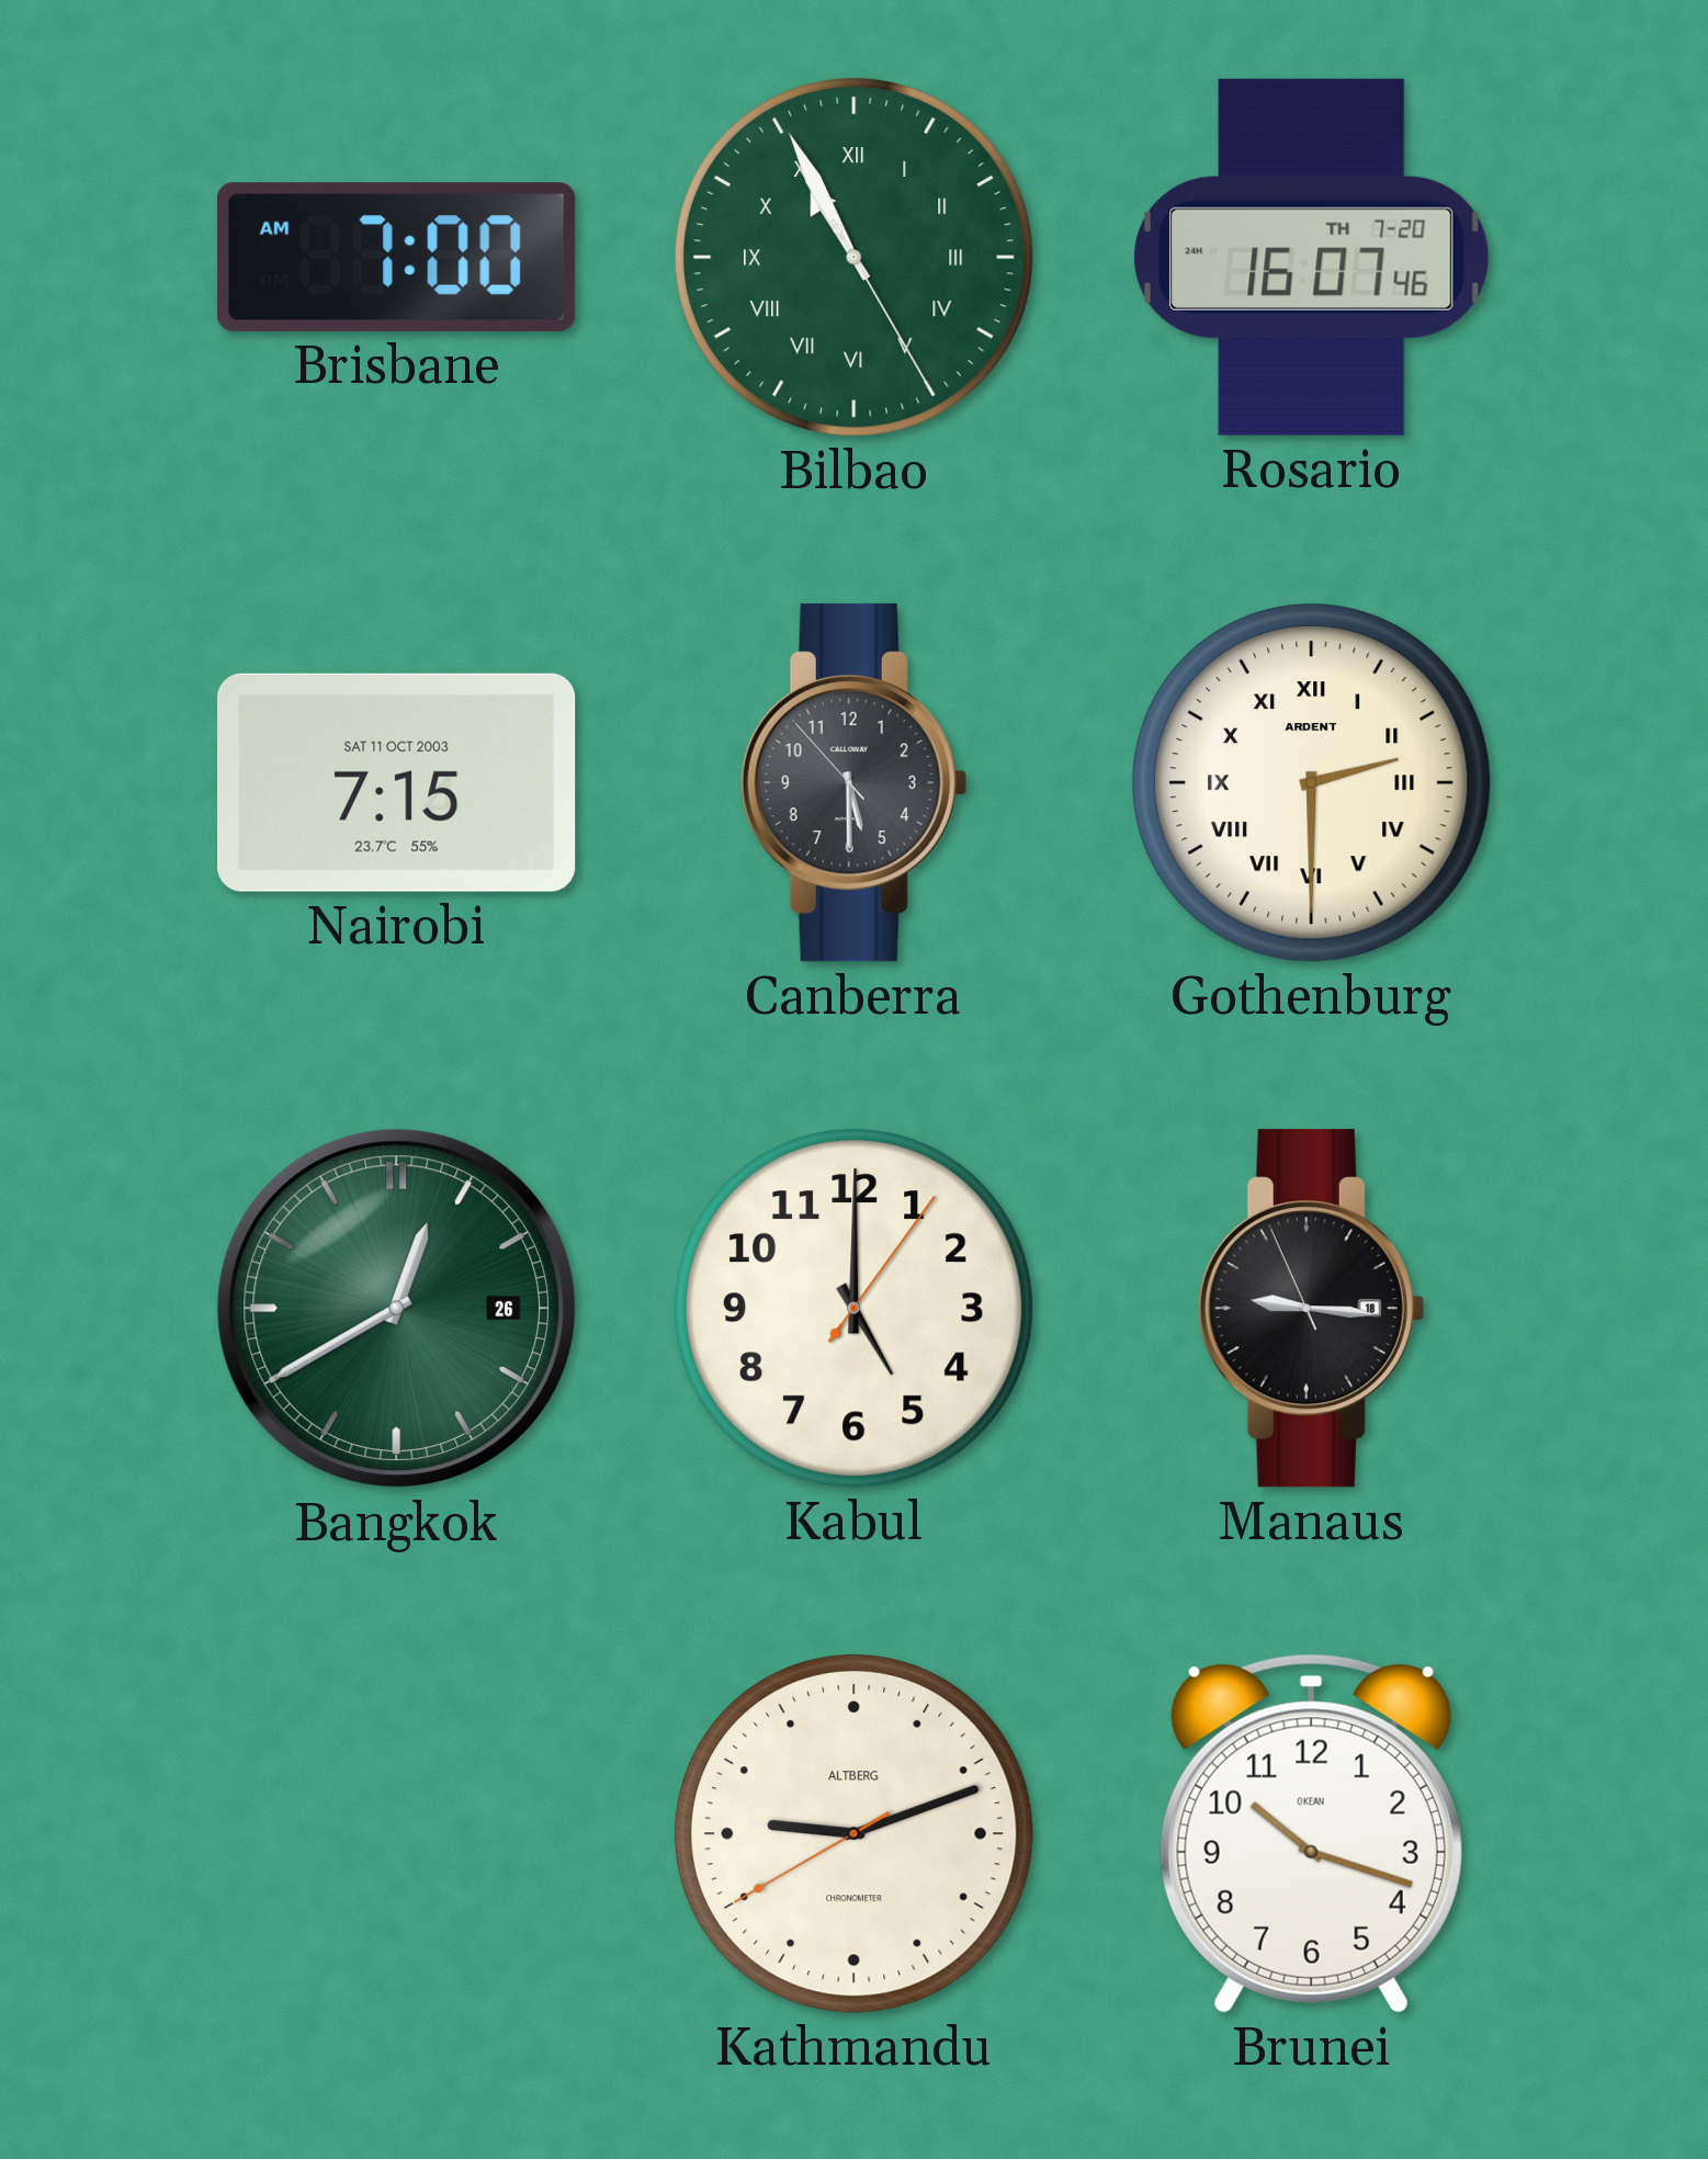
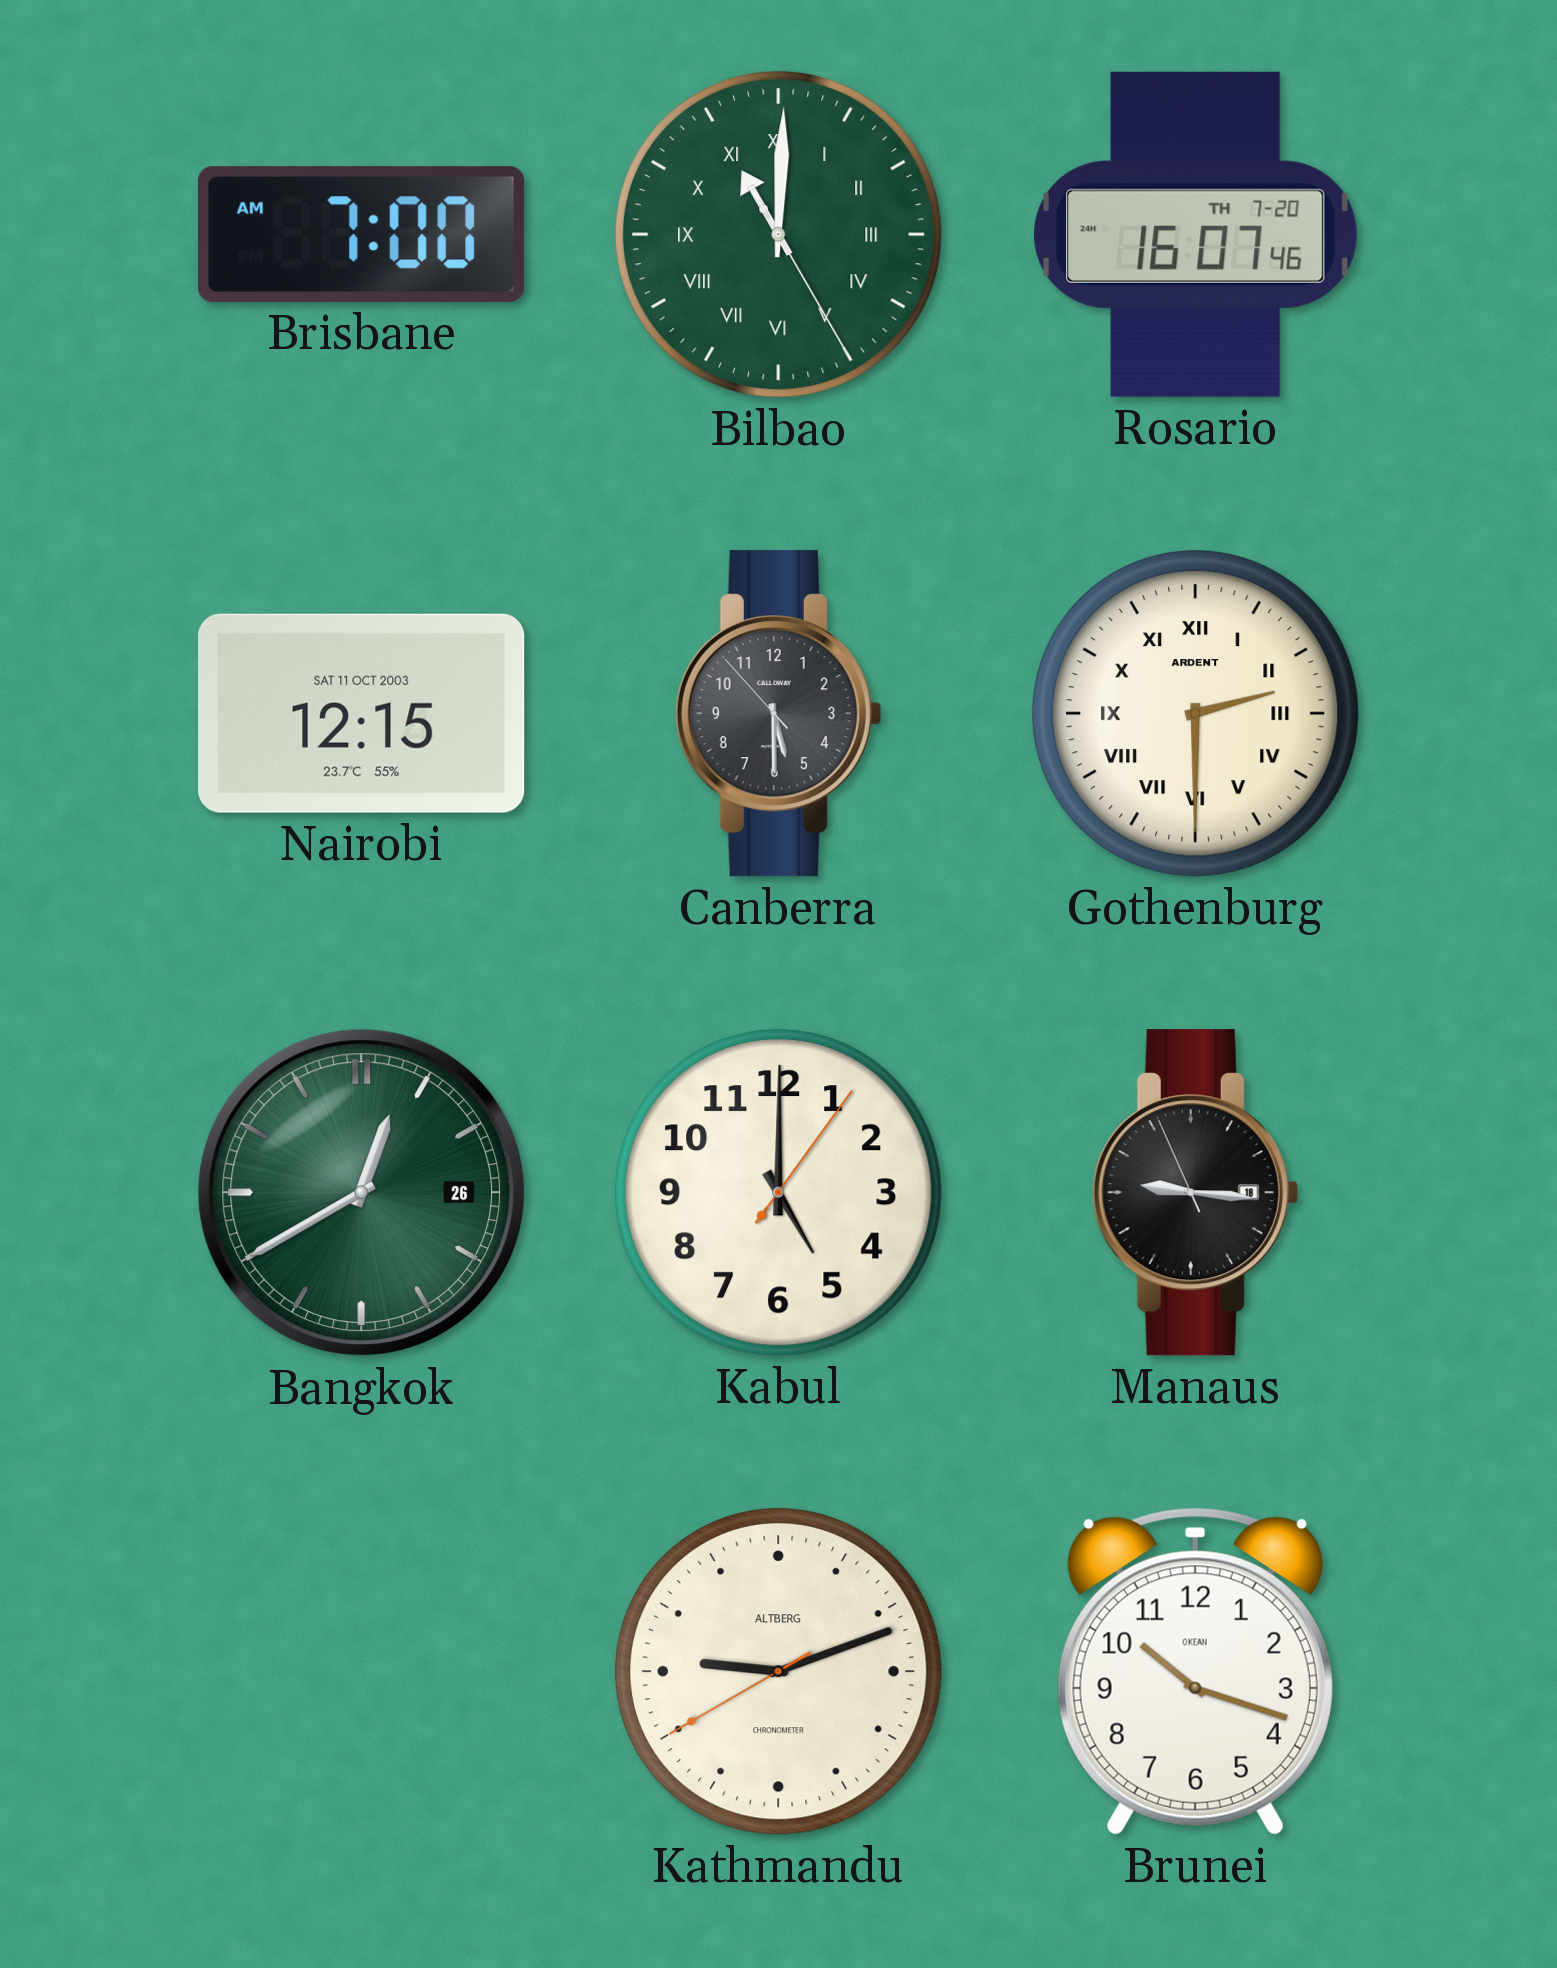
Bilbao: 10:55 -> 11:00 (778, 234)
Nairobi: 7:15 -> 12:15 (362, 713)
